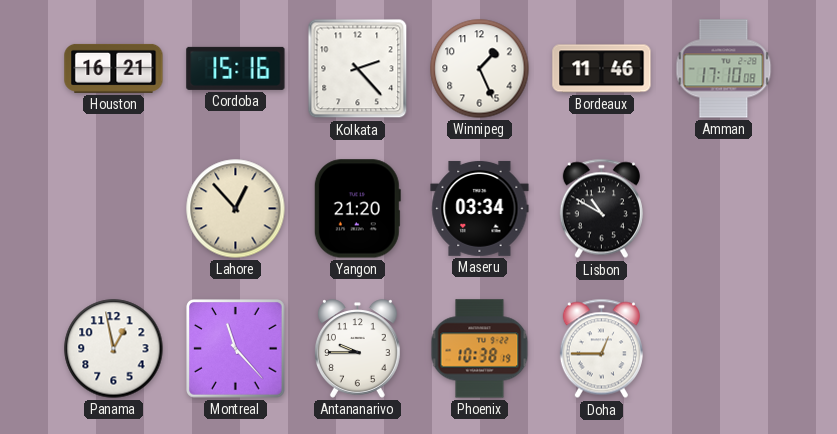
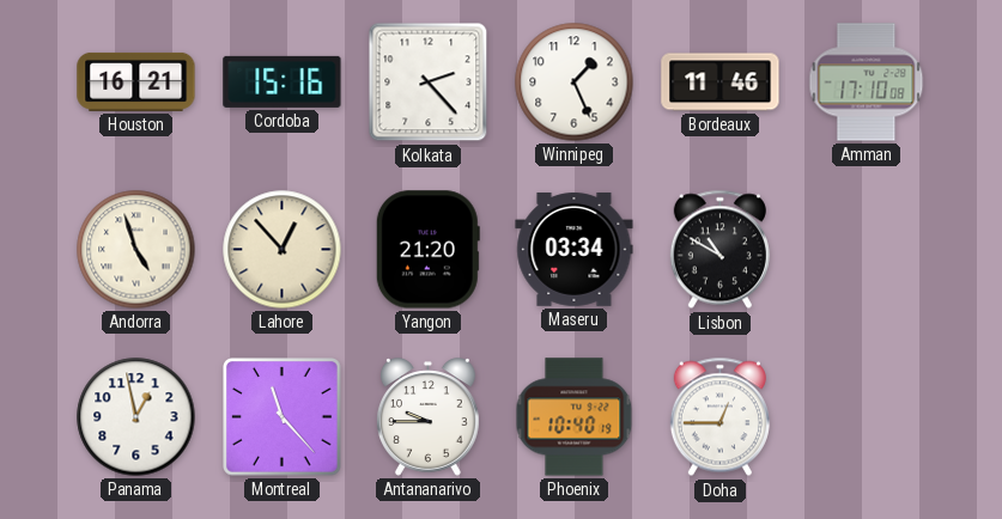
Andorra: none -> 4:57 (136, 250)
Phoenix: 10:38 -> 10:40 (575, 417)
